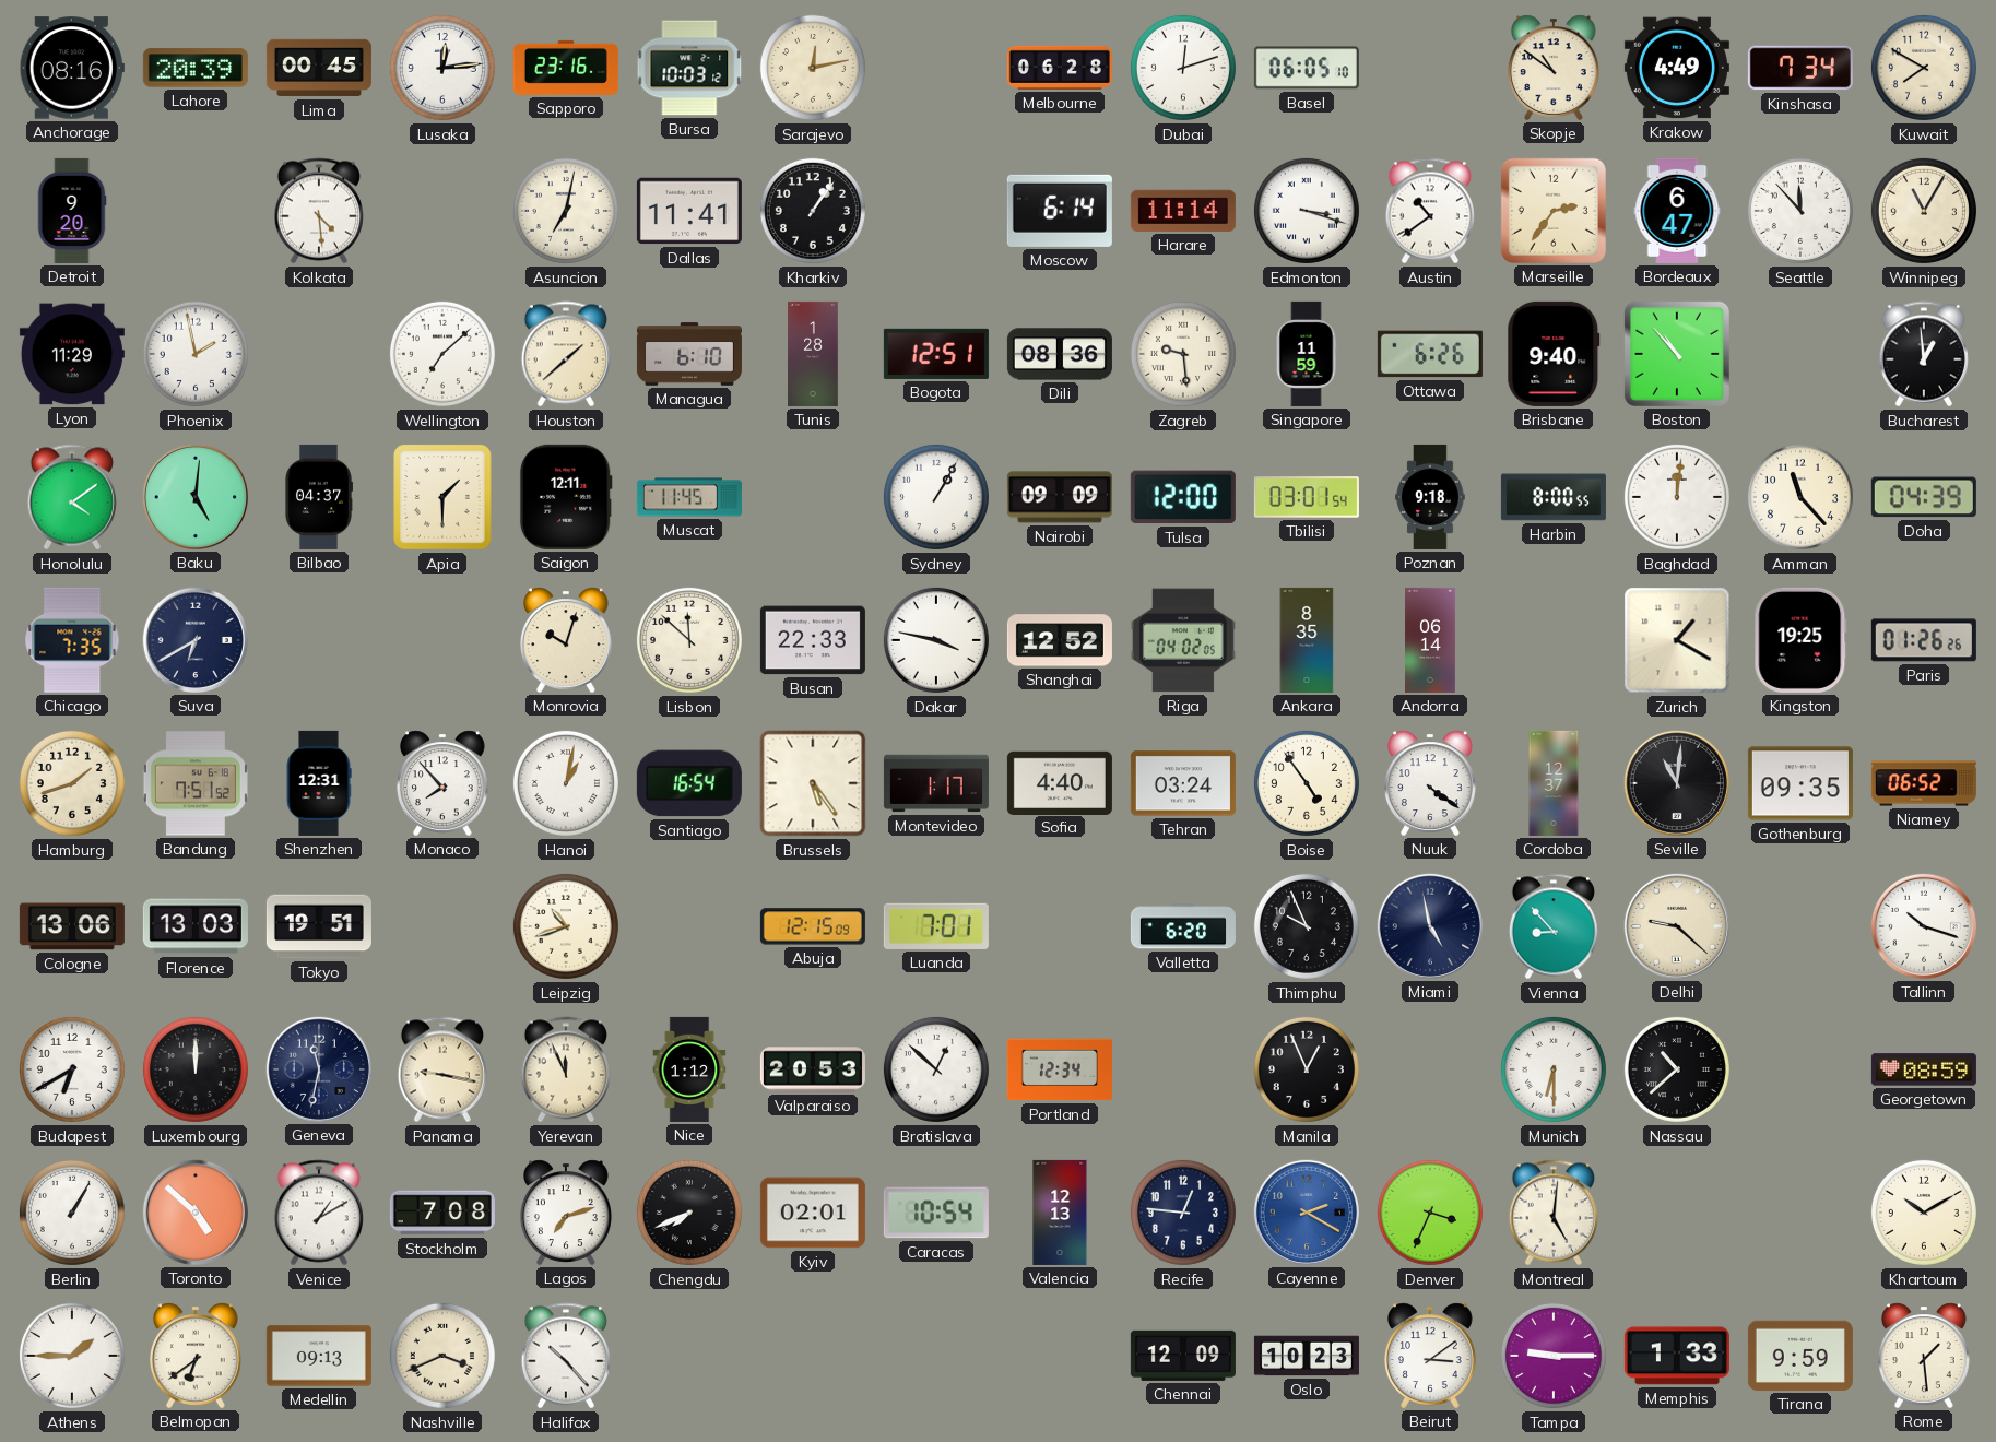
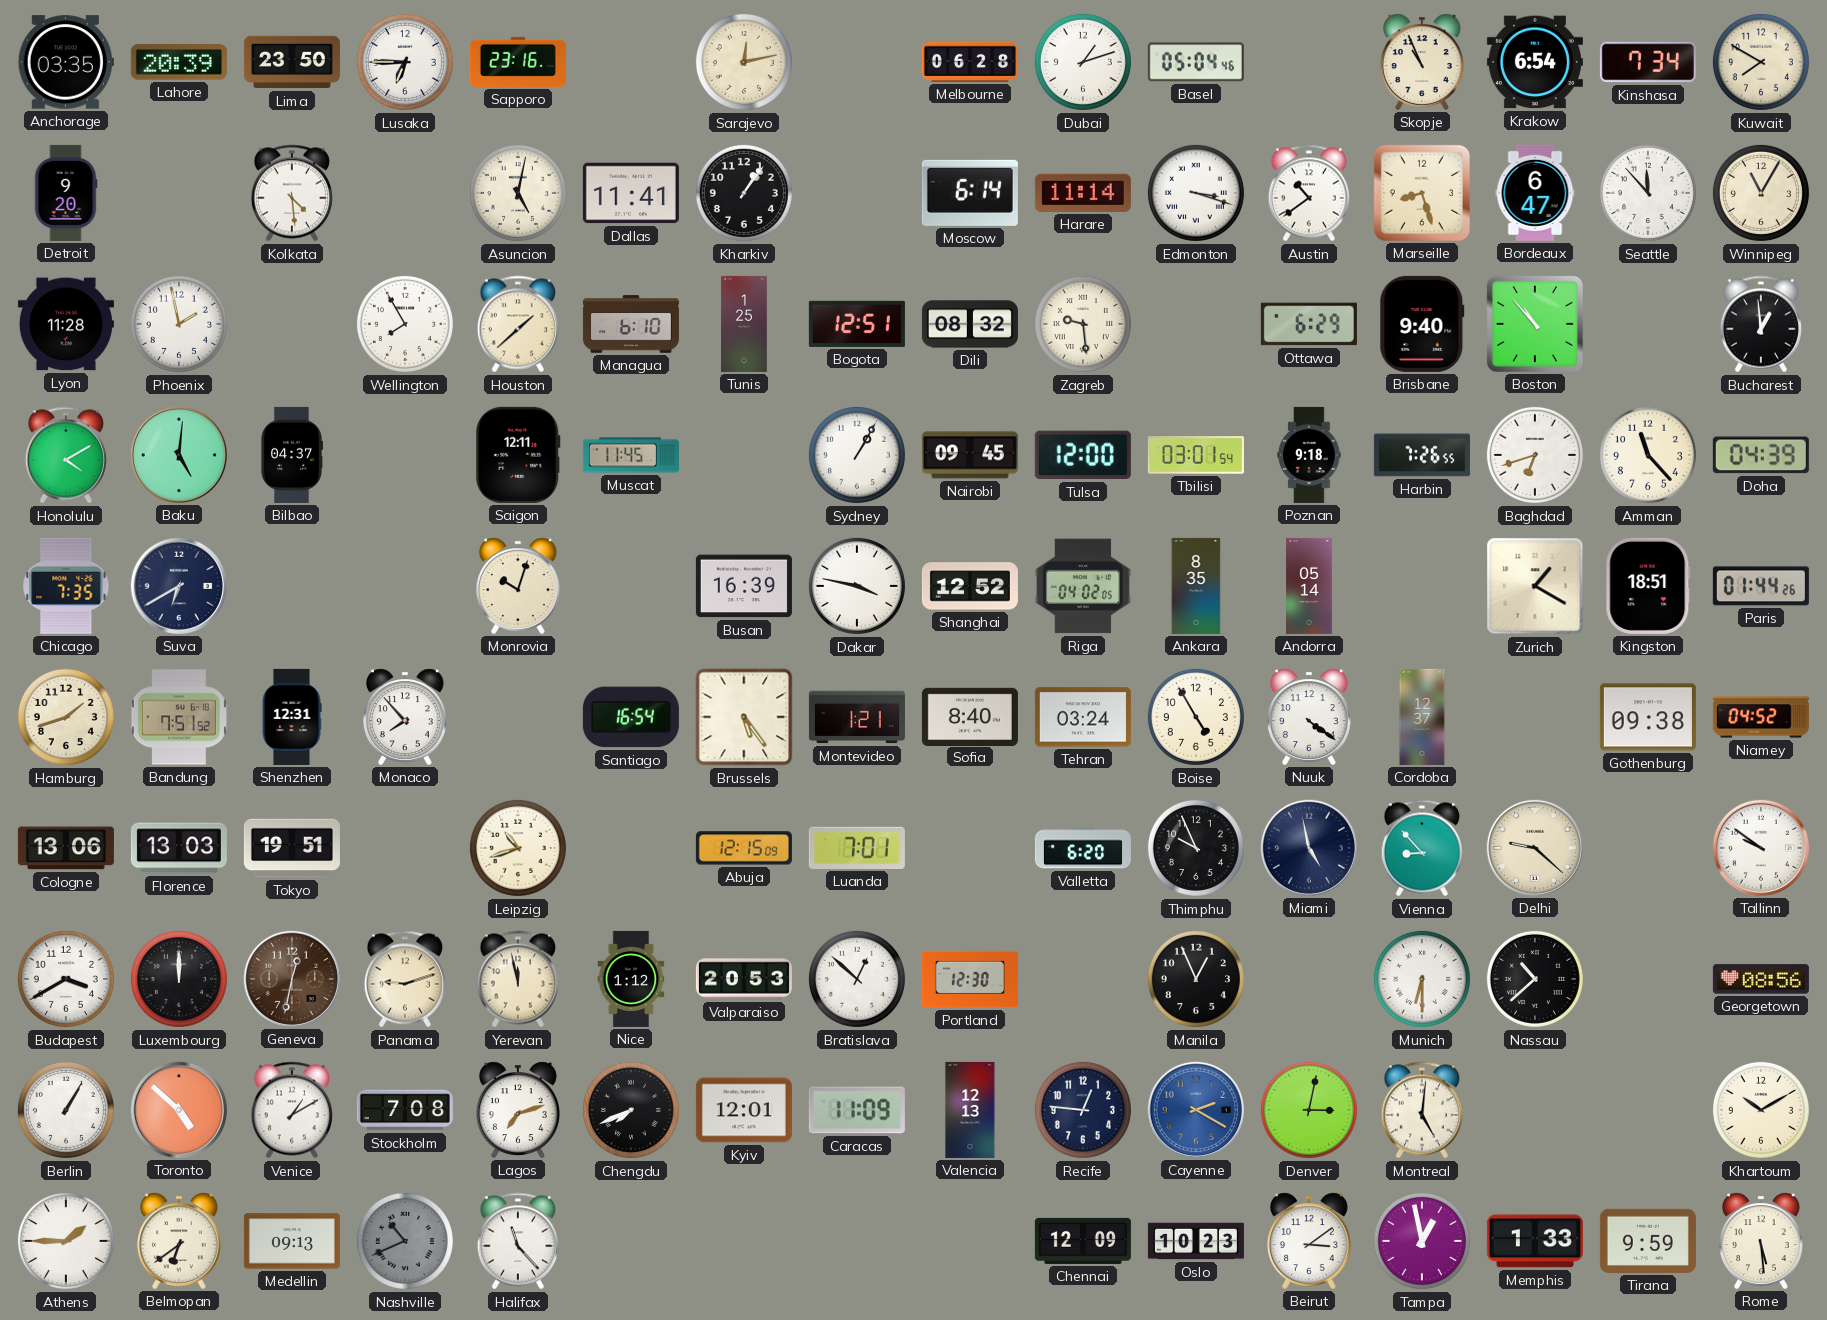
Anchorage: 08:16 -> 03:35 (66, 62)
Lima: 00:45 -> 23:50 (292, 62)
Lusaka: 12:14 -> 6:45 (405, 62)
Bursa: 10:03 -> none (689, 68)
Dubai: 12:12 -> 1:12 (1083, 62)
Basel: 06:05 -> 05:04 (1196, 62)
Skopje: 10:51 -> 10:56 (1422, 62)
Krakow: 4:49 -> 6:54 (1535, 62)
Asuncion: 7:02 -> 5:02 (518, 193)
Marseille: 2:36 -> 8:27 (1422, 193)
Lyon: 11:29 -> 11:28 (66, 324)
Wellington: 7:08 -> 7:55 (405, 324)
Tunis: 1:28 -> 1:25 (744, 324)
Dili: 08:36 -> 08:32 (970, 324)
Singapore: 11:59 -> none (1307, 354)
Ottawa: 6:26 -> 6:29 (1309, 324)
Honolulu: 4:09 -> 4:10 (65, 455)
Apia: 1:30 -> none (442, 497)
Nairobi: 09:09 -> 09:45 (970, 455)
Harbin: 8:00 -> 7:26 (1422, 455)
Baghdad: 12:01 -> 6:42 (1535, 455)
Lisbon: 11:52 -> none (689, 640)
Busan: 22:33 -> 16:39 (744, 586)
Andorra: 06:14 -> 05:14 (1310, 586)
Kingston: 19:25 -> 18:51 (1648, 586)
Paris: 01:26 -> 01:44 (1761, 586)
Hanoi: 1:02 -> none (566, 783)
Montevideo: 1:17 -> 1:21 (857, 717)
Sofia: 4:40 -> 8:40 (970, 716)
Boise: 4:54 -> 4:55 (1196, 717)
Seville: 11:01 -> none (1677, 783)
Gothenburg: 09:35 -> 09:38 (1648, 717)
Niamey: 06:52 -> 04:52 (1761, 717)
Tallinn: 10:18 -> 9:51 (1761, 848)
Budapest: 6:40 -> 3:40 (66, 979)
Geneva: 11:32 -> 12:32 (292, 979)
Geneva dial: navy -> brown (292, 979)
Panama: 9:17 -> 9:12 (404, 979)
Yerevan: 11:56 -> 11:58 (517, 979)
Portland: 12:34 -> 12:30 (970, 979)
Georgetown: 08:59 -> 08:56 (1761, 979)
Kyiv: 02:01 -> 12:01 (744, 1110)
Caracas: 10:54 -> 11:09 (857, 1110)
Denver: 3:34 -> 3:02 (1309, 1110)
Nashville: 3:41 -> 10:41 (405, 1241)
Nashville dial: cream -> grey (405, 1241)
Halifax: 10:23 -> 11:23 (517, 1241)
Tampa: 9:15 -> 12:58 (1422, 1241)
Rome: 1:29 -> 5:29 (1761, 1241)
